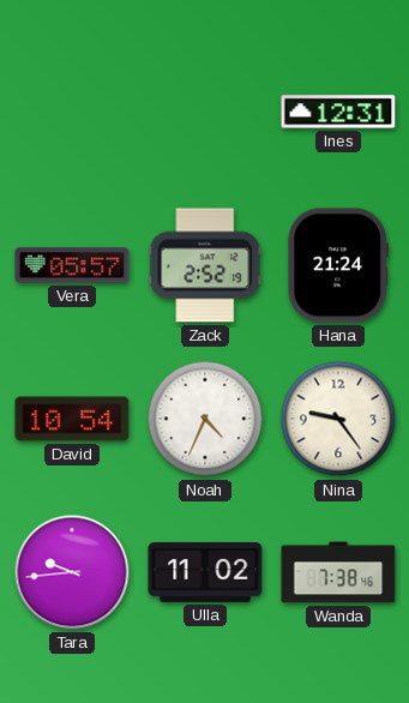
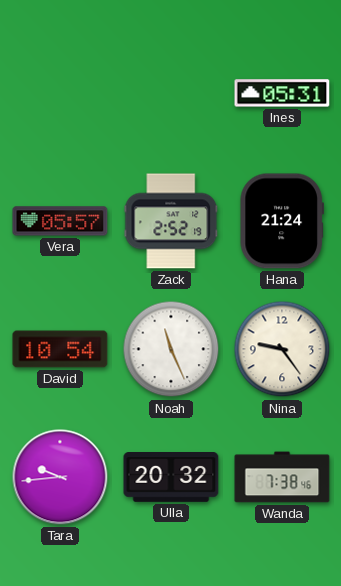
Ines: 12:31 -> 05:31 (282, 93)
Noah: 4:34 -> 11:26 (171, 349)
Ulla: 11:02 -> 20:32 (171, 478)
